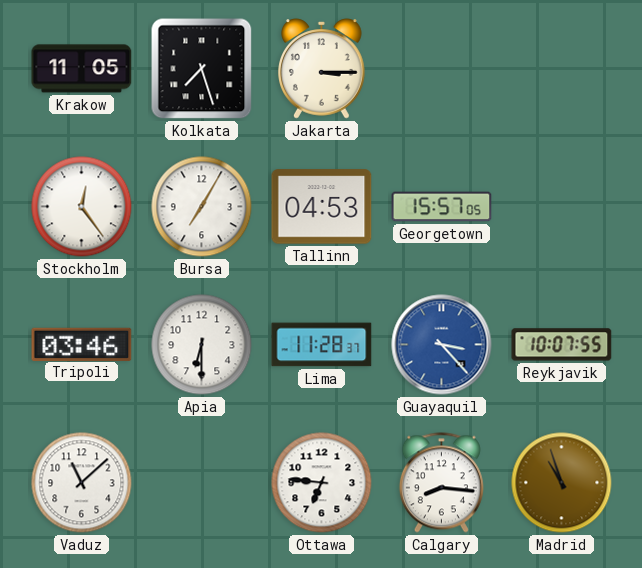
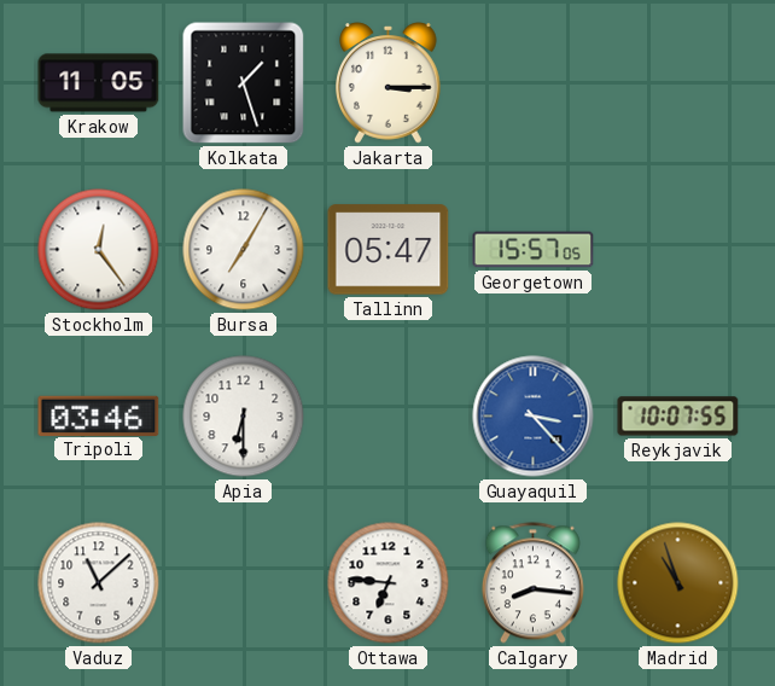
Kolkata: 7:27 -> 1:27 (244, 83)
Tallinn: 04:53 -> 05:47 (389, 250)
Lima: 11:28 -> none (322, 345)
